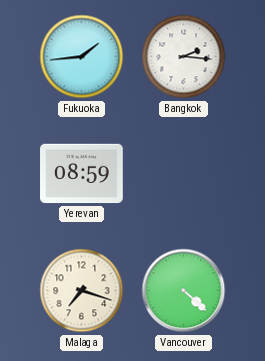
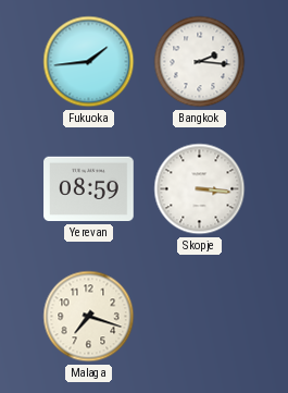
Skopje: none -> 3:16 (200, 189)
Vancouver: 4:22 -> none (184, 291)
